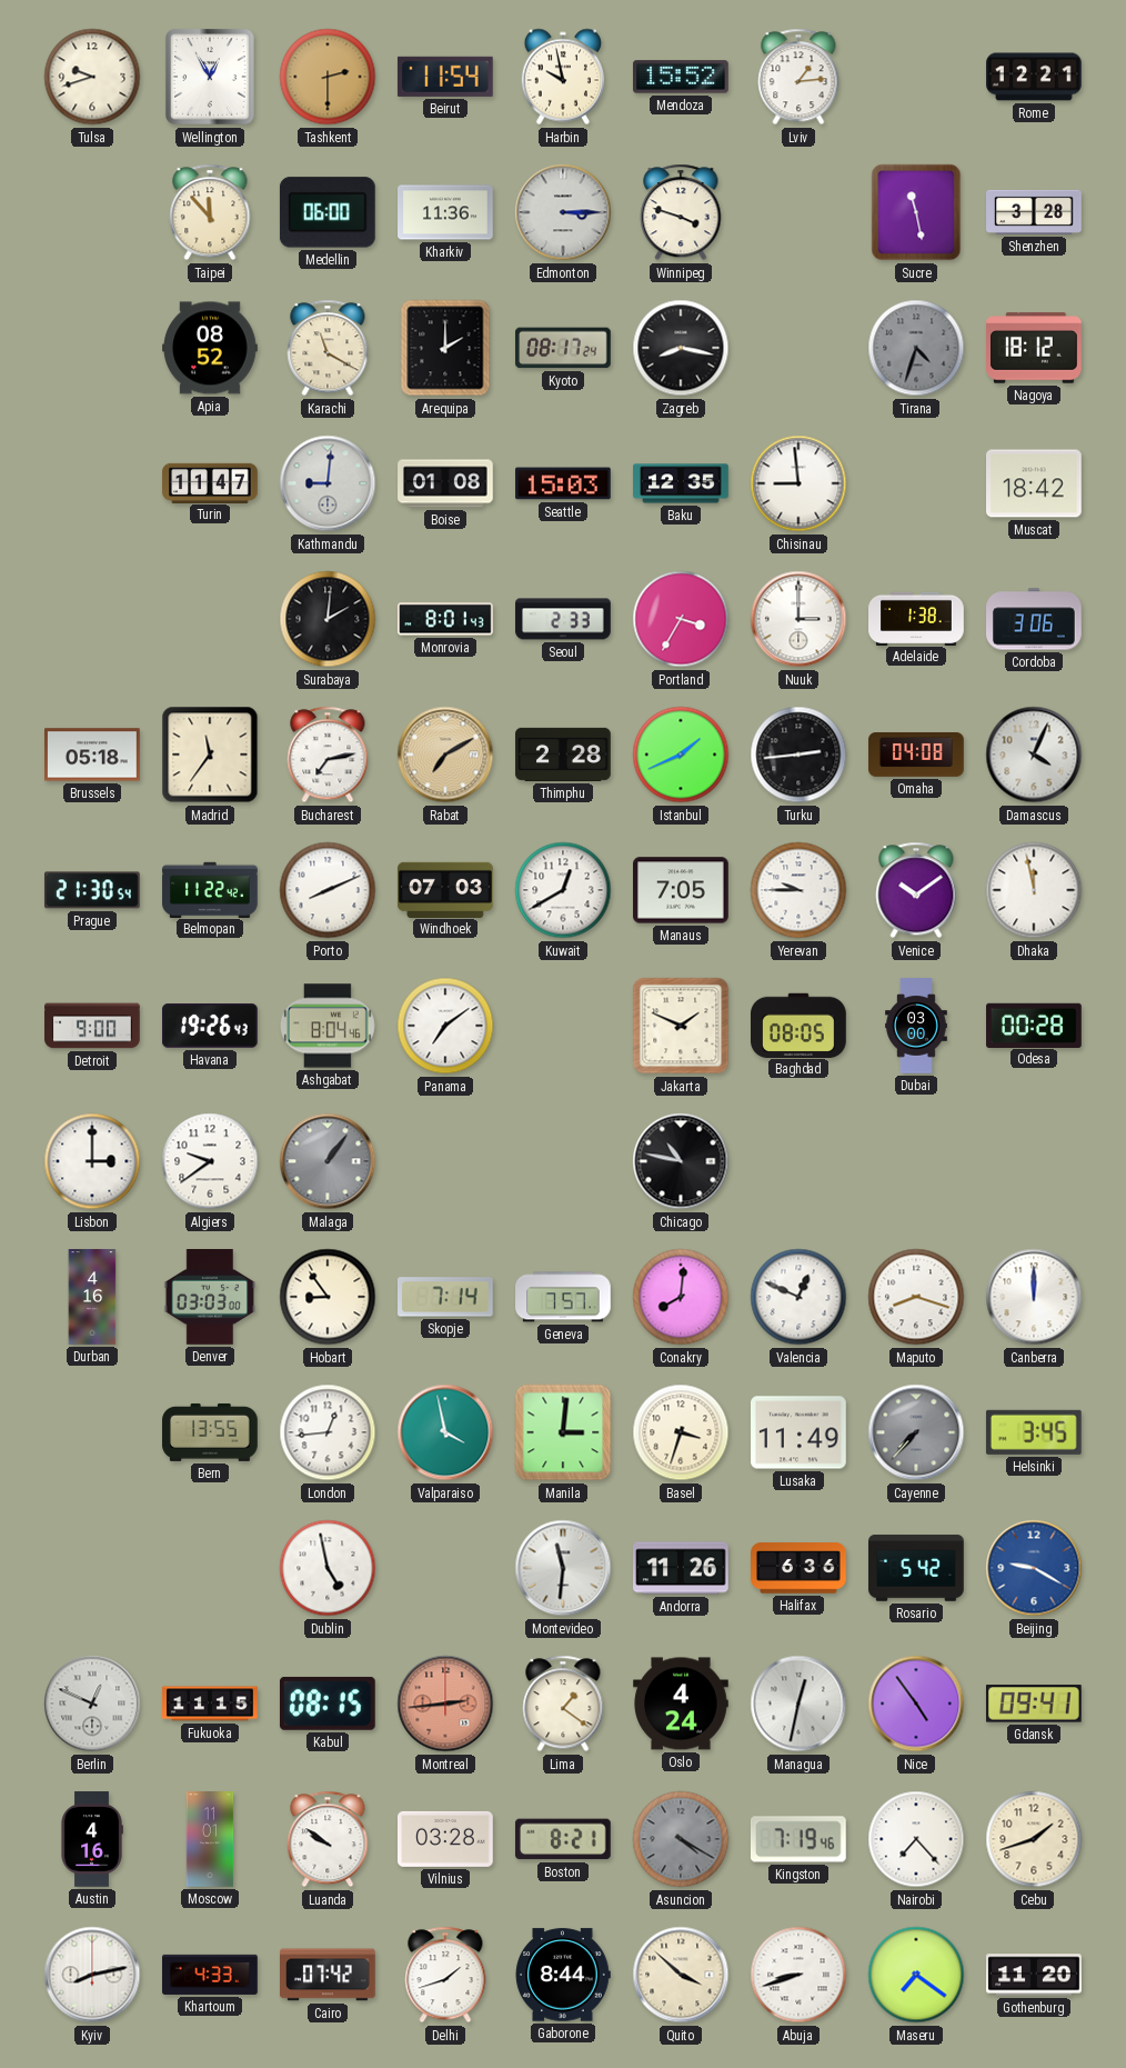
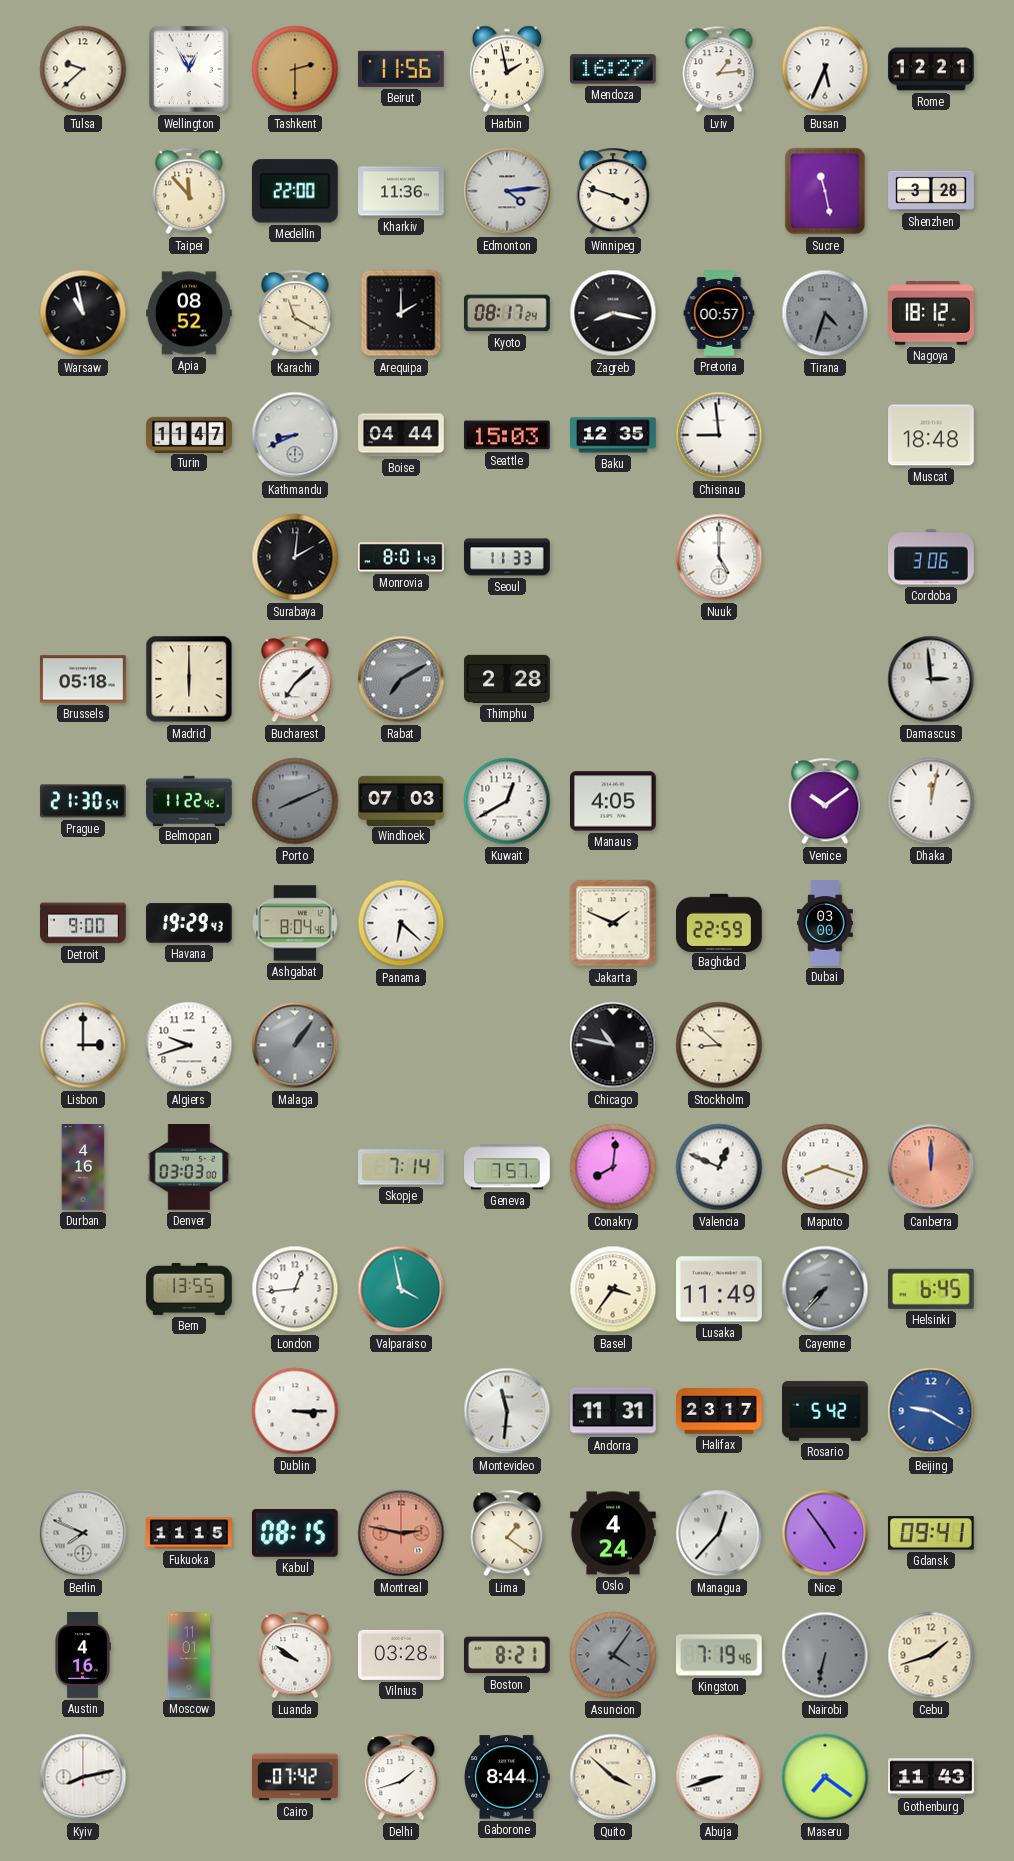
Tulsa: 9:42 -> 9:38 (83, 69)
Beirut: 11:54 -> 11:56 (401, 69)
Harbin: 9:58 -> 1:58 (506, 69)
Mendoza: 15:52 -> 16:27 (614, 69)
Busan: none -> 5:34 (825, 69)
Medellin: 06:00 -> 22:00 (295, 191)
Edmonton: 3:15 -> 4:14 (507, 191)
Warsaw: none -> 10:58 (83, 313)
Pretoria: none -> 00:57 (719, 313)
Kathmandu: 9:01 -> 8:41 (295, 435)
Boise: 01:08 -> 04:44 (401, 435)
Muscat: 18:42 -> 18:48 (932, 435)
Seoul: 2:33 -> 11:33 (507, 557)
Portland: 3:35 -> none (681, 619)
Nuuk: 3:00 -> 5:00 (719, 557)
Adelaide: 1:38 -> none (916, 618)
Madrid: 11:36 -> 6:00 (189, 679)
Bucharest: 7:13 -> 7:08 (295, 679)
Rabat dial: champagne -> grey (401, 679)
Istanbul: 1:41 -> none (681, 755)
Turku: 2:44 -> none (798, 755)
Omaha: 04:08 -> none (916, 756)
Damascus: 4:04 -> 2:59 (931, 679)
Porto dial: white -> grey (295, 801)
Manaus: 7:05 -> 4:05 (614, 801)
Yerevan: 9:45 -> none (798, 890)
Dhaka: 11:58 -> 12:02 (931, 801)
Havana: 19:26 -> 19:29 (190, 923)
Panama: 7:09 -> 6:22 (401, 923)
Baghdad: 08:05 -> 22:59 (720, 922)
Odesa: 00:28 -> none (1035, 1025)
Algiers: 9:39 -> 9:42 (189, 1045)
Stockholm: none -> 8:52 (719, 1045)
Hobart: 8:54 -> none (328, 1297)
Canberra dial: white -> salmon (931, 1167)
Manila: 3:01 -> none (563, 1432)
Basel: 3:33 -> 3:36 (613, 1289)
Helsinki: 3:45 -> 6:45 (931, 1289)
Dublin: 4:58 -> 3:15 (295, 1411)
Andorra: 11:26 -> 11:31 (614, 1411)
Halifax: 6:36 -> 23:17 (719, 1411)
Berlin: 12:49 -> 7:49 (83, 1533)
Montreal: 2:44 -> 2:47 (401, 1533)
Managua: 12:32 -> 12:37 (719, 1533)
Asuncion: 4:20 -> 4:06 (613, 1655)
Nairobi: 7:23 -> 6:32 (825, 1655)
Nairobi dial: white -> grey (825, 1655)
Khartoum: 4:33 -> none (210, 1975)
Gothenburg: 11:20 -> 11:43 (931, 1777)
